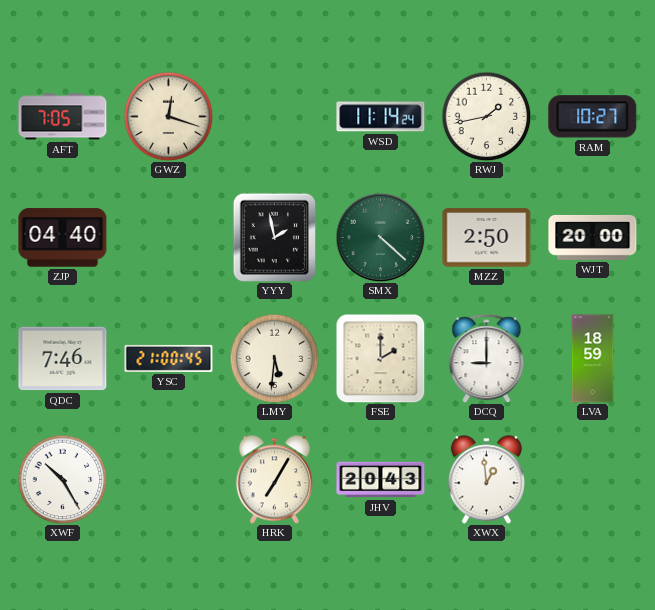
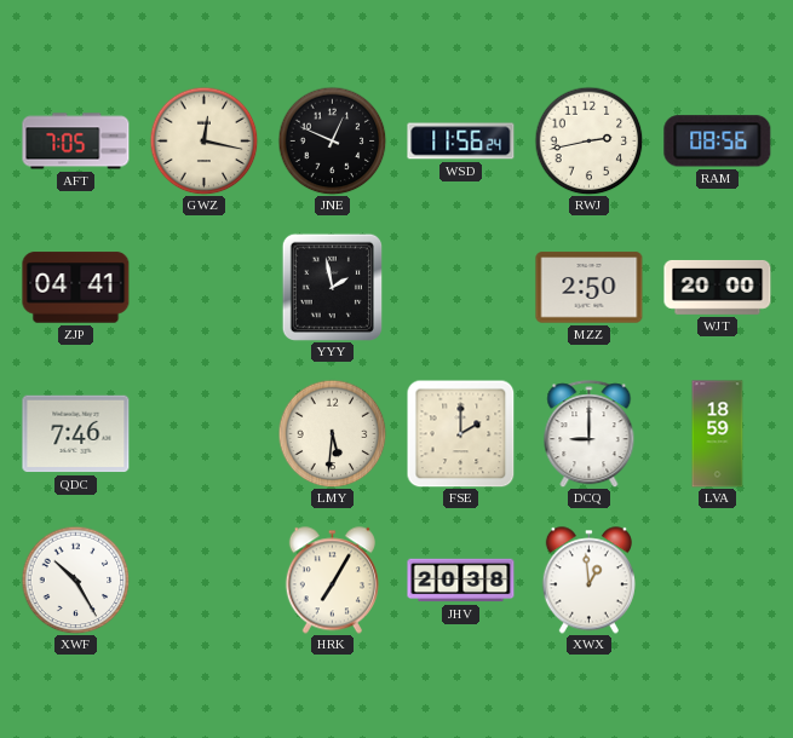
GWZ: 12:18 -> 12:17 (203, 140)
JNE: none -> 12:49 (332, 140)
WSD: 11:14 -> 11:56 (461, 142)
RWJ: 1:43 -> 2:43 (588, 140)
RAM: 10:27 -> 08:56 (718, 142)
ZJP: 04:40 -> 04:41 (76, 288)
SMX: 4:22 -> none (380, 237)
YSC: 21:00 -> none (169, 358)
JHV: 20:43 -> 20:38 (461, 581)
